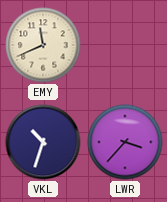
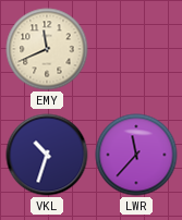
LWR: 3:37 -> 11:37 (136, 155)
